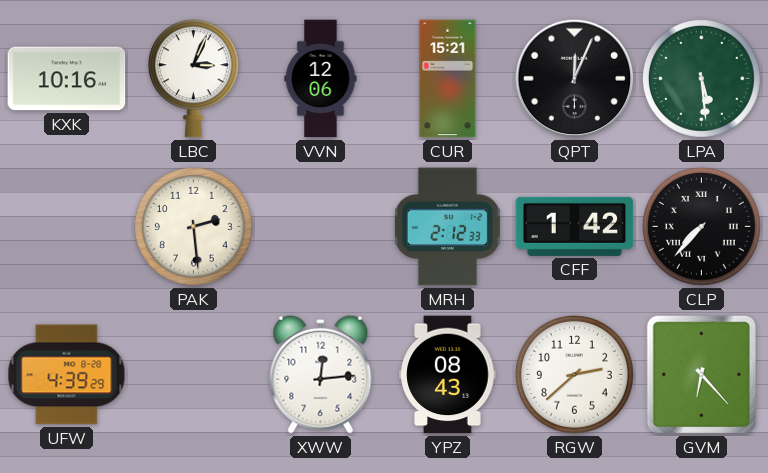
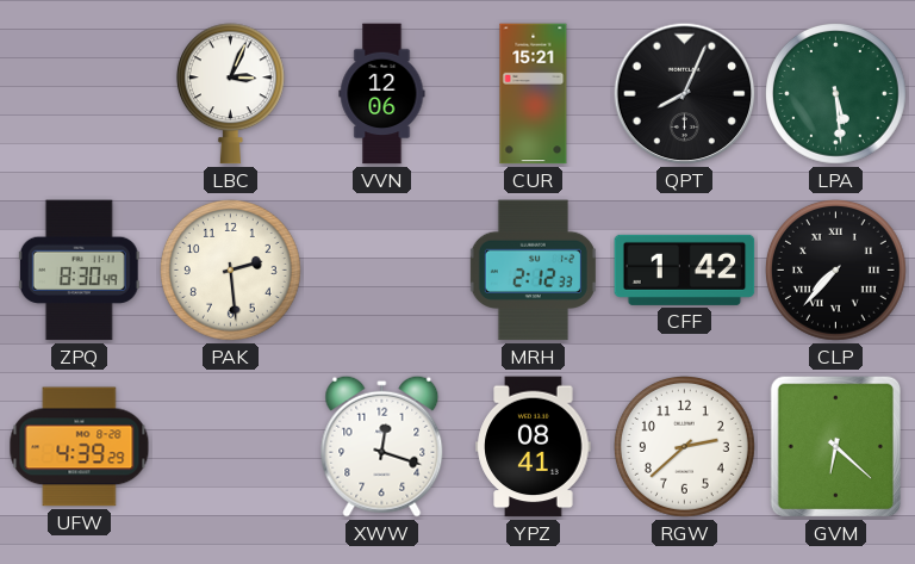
KXK: 10:16 -> none (67, 79)
QPT: 12:04 -> 8:04 (685, 94)
ZPQ: none -> 8:30 (79, 271)
XWW: 12:14 -> 12:18 (382, 446)
YPZ: 08:43 -> 08:41 (534, 447)
GVM: 6:23 -> 6:22 (835, 447)
